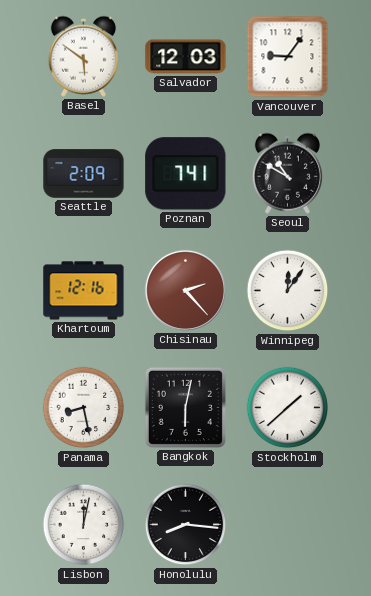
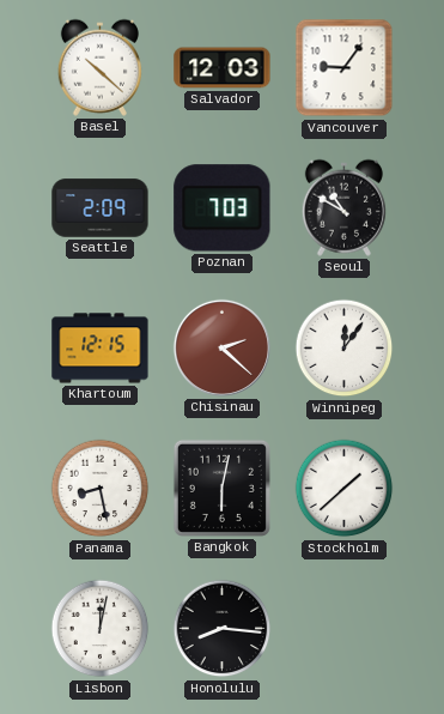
Basel: 5:51 -> 10:22 (99, 67)
Poznan: 7:41 -> 7:03 (223, 208)
Khartoum: 12:16 -> 12:15 (101, 349)
Chisinau: 2:23 -> 2:22 (221, 347)
